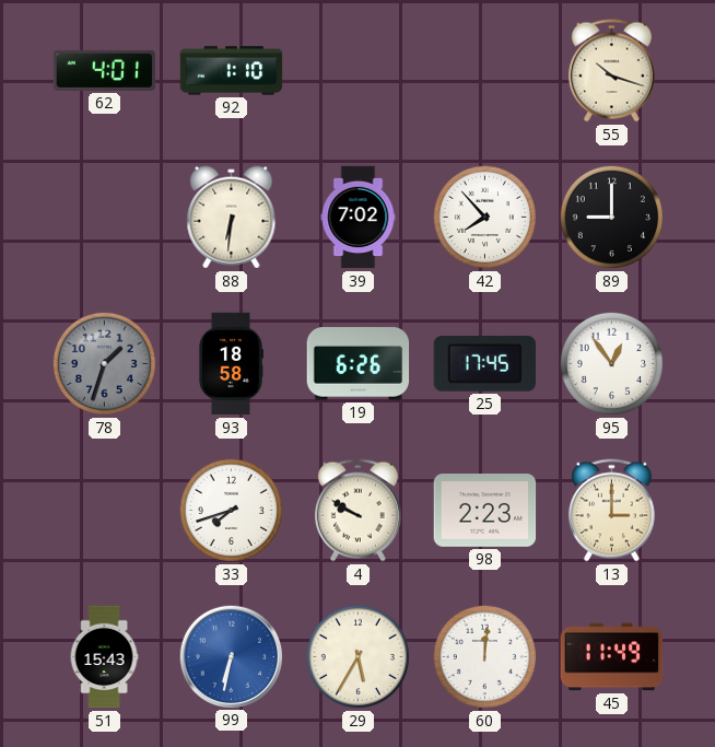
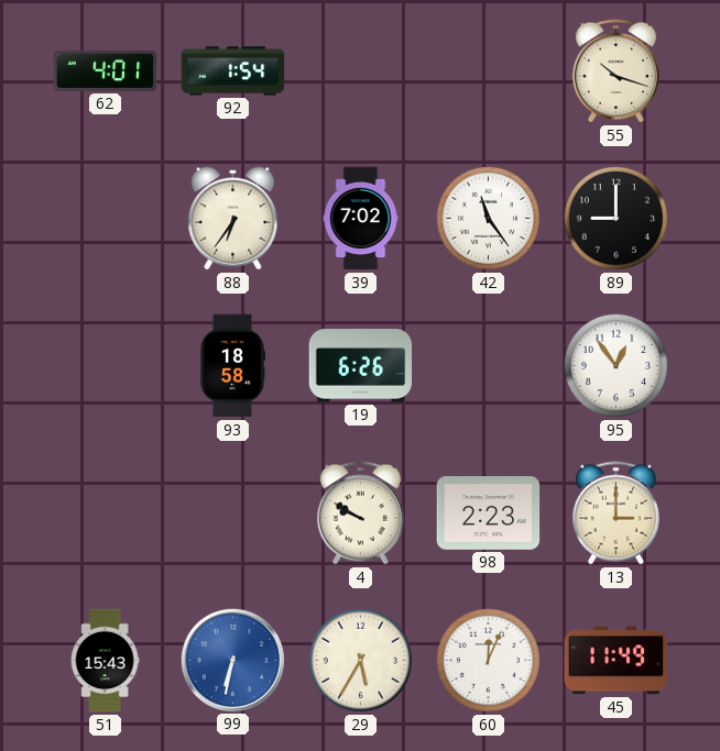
92: 1:10 -> 1:54 (233, 71)
88: 6:31 -> 6:36 (233, 219)
42: 7:53 -> 11:24 (488, 218)
78: 1:33 -> none (104, 363)
25: 17:45 -> none (484, 363)
33: 7:42 -> none (231, 510)
60: 12:01 -> 12:04 (488, 660)
